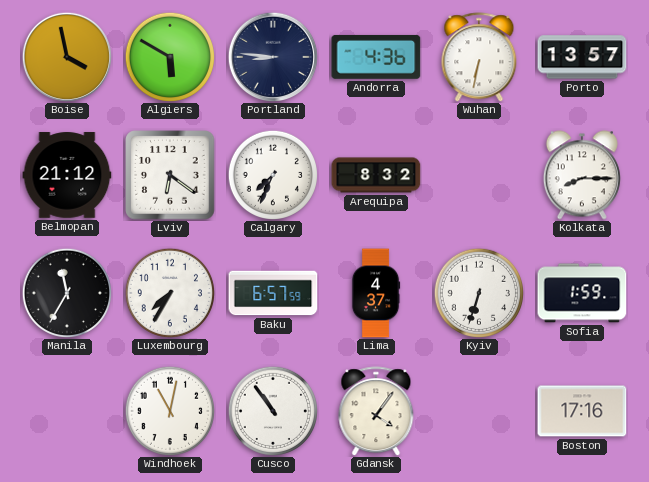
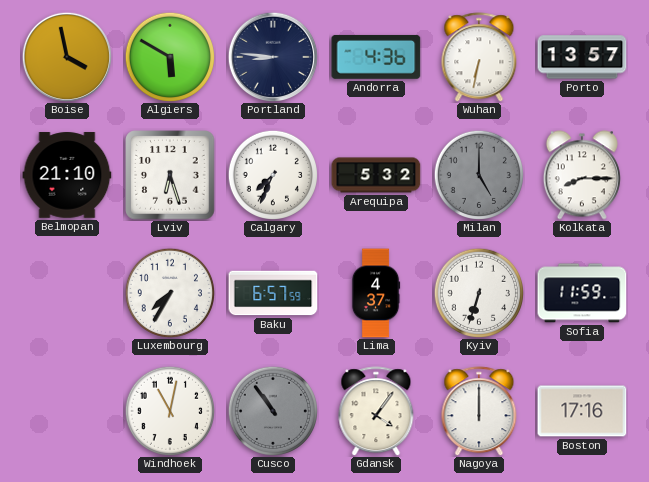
Belmopan: 21:12 -> 21:10 (67, 175)
Lviv: 6:21 -> 6:27 (170, 175)
Arequipa: 8:32 -> 5:32 (376, 175)
Milan: none -> 5:00 (478, 174)
Manila: 11:35 -> none (66, 292)
Sofia: 1:59 -> 11:59 (582, 293)
Cusco dial: white -> grey (272, 410)
Nagoya: none -> 12:00 (479, 411)
